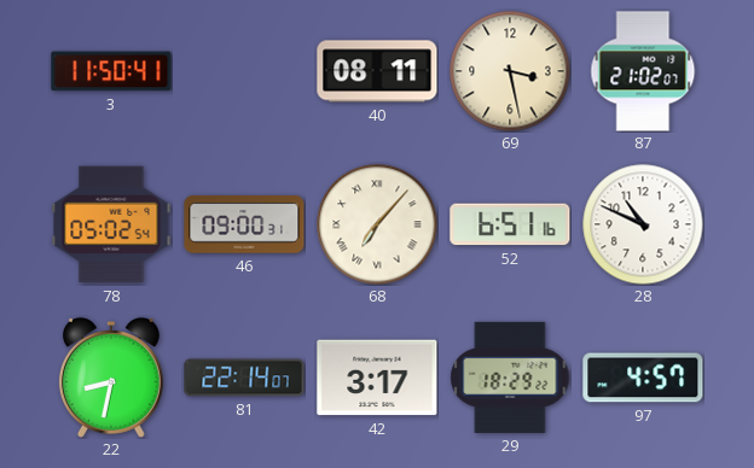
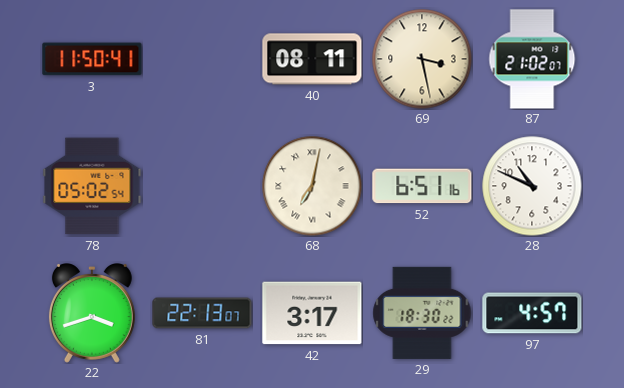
46: 09:00 -> none (244, 224)
68: 7:07 -> 7:02 (312, 186)
22: 8:32 -> 3:42 (92, 314)
81: 22:14 -> 22:13 (202, 313)
29: 18:29 -> 18:30 (422, 313)
